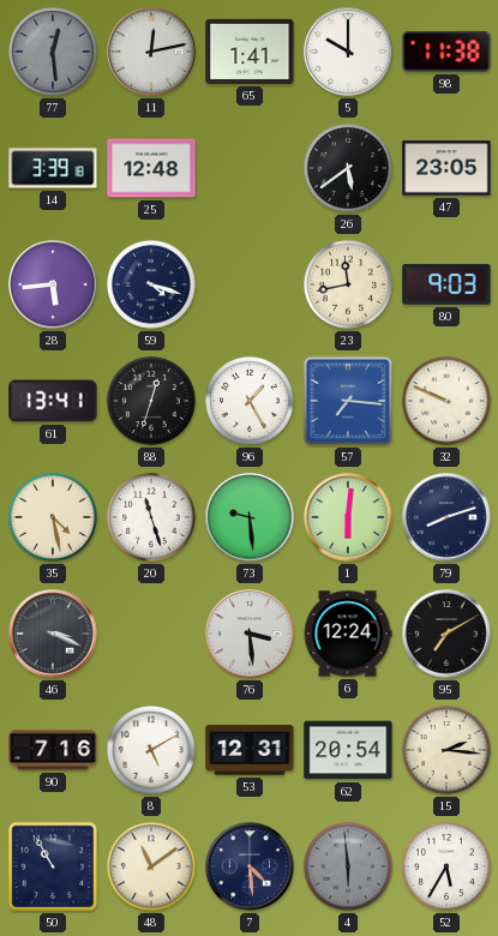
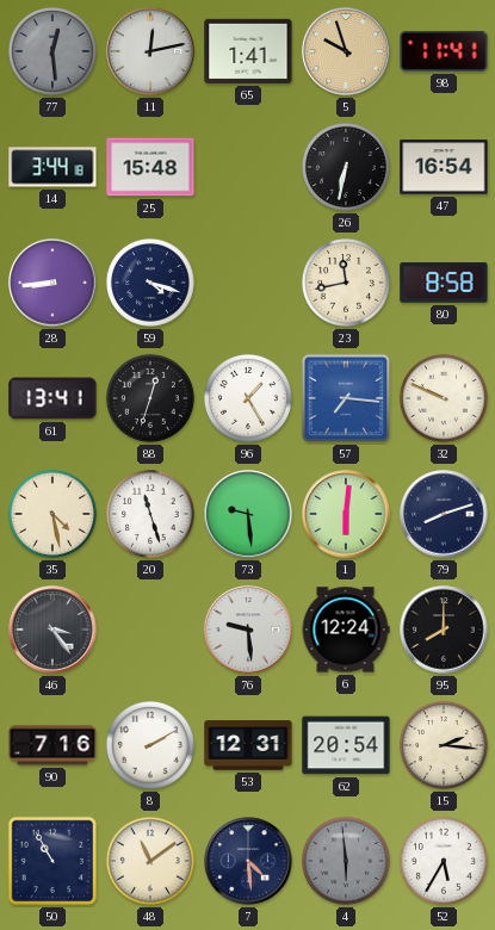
5: 10:00 -> 9:57 (346, 51)
5 dial: white -> champagne (346, 51)
98: 11:38 -> 11:41 (444, 51)
14: 3:39 -> 3:44 (52, 167)
25: 12:48 -> 15:48 (150, 167)
26: 5:39 -> 6:32 (346, 167)
47: 23:05 -> 16:54 (444, 167)
28: 5:44 -> 8:44 (52, 283)
80: 9:03 -> 8:58 (444, 283)
46: 3:19 -> 3:24 (52, 630)
76: 3:29 -> 9:29 (248, 630)
95: 7:10 -> 8:00 (444, 630)
8: 5:10 -> 2:10 (150, 745)
